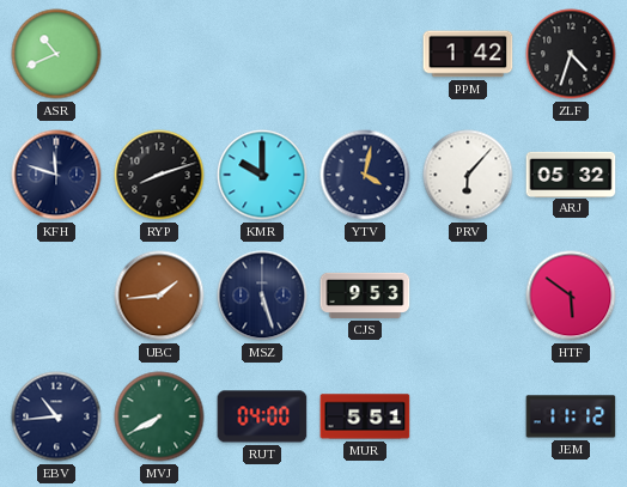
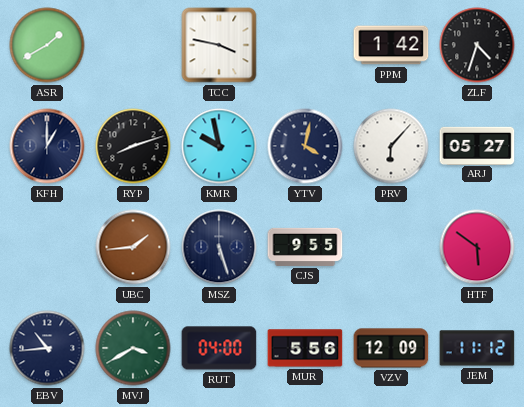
ASR: 10:41 -> 1:40 (47, 45)
TCC: none -> 3:47 (219, 45)
KFH: 11:48 -> 1:00 (47, 146)
KMR: 10:00 -> 9:58 (219, 146)
ARJ: 05:32 -> 05:27 (477, 145)
CJS: 9:53 -> 9:55 (305, 247)
MVJ: 7:40 -> 3:40 (133, 348)
MUR: 5:51 -> 5:56 (305, 348)
VZV: none -> 12:09 (391, 348)
